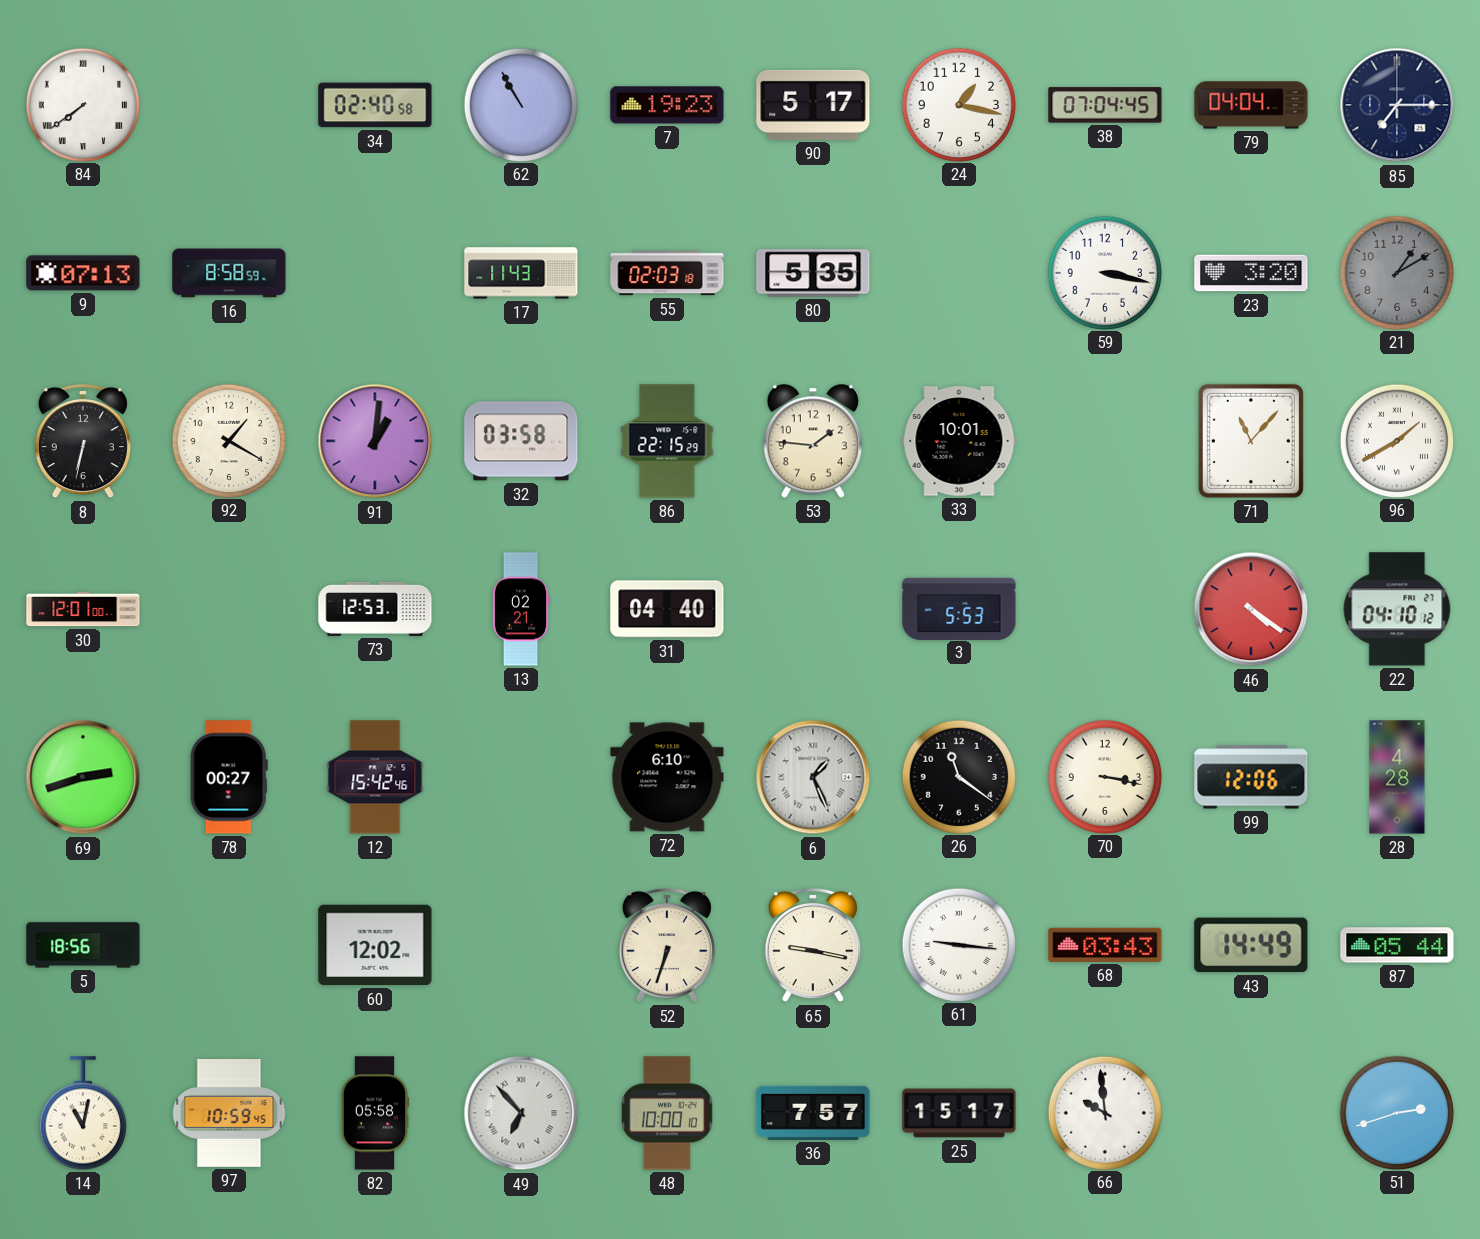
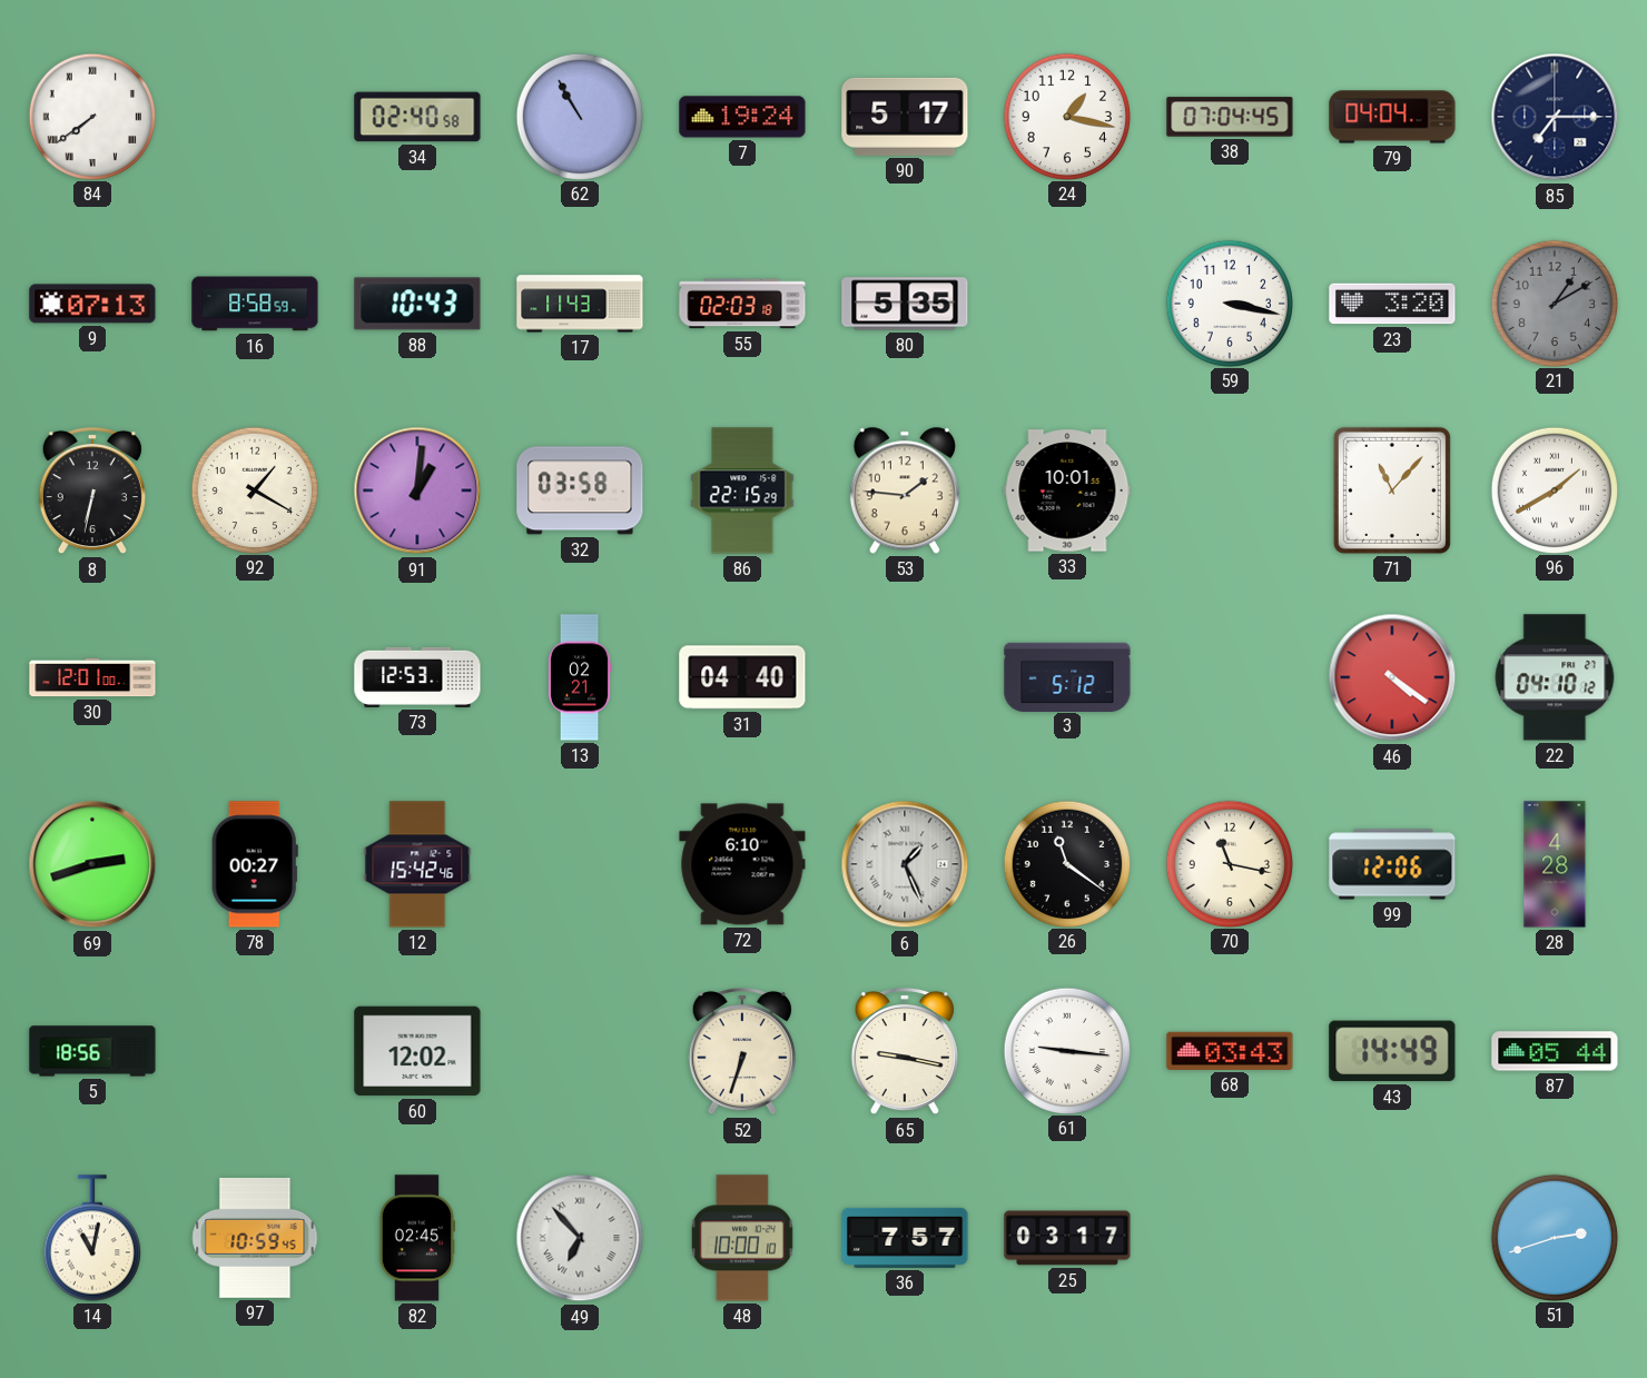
7: 19:23 -> 19:24 (742, 117)
88: none -> 10:43 (417, 304)
3: 5:53 -> 5:12 (1067, 676)
70: 3:17 -> 11:17 (1229, 863)
82: 05:58 -> 02:45 (416, 1238)
25: 15:17 -> 03:17 (1067, 1238)
66: 9:59 -> none (1104, 1112)
